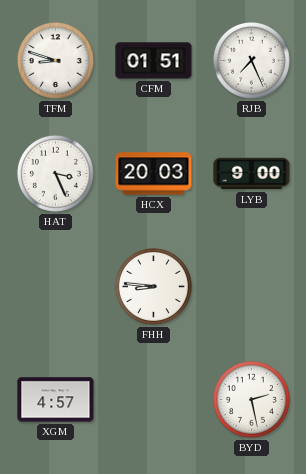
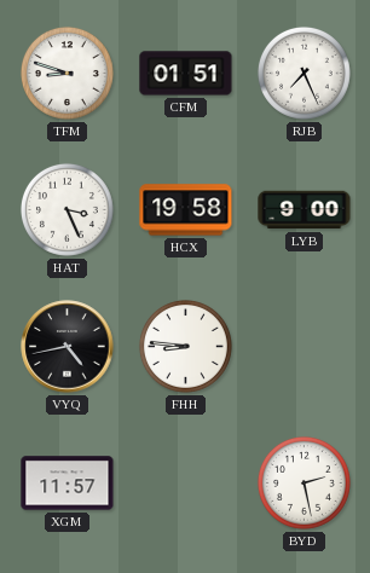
HCX: 20:03 -> 19:58 (186, 210)
VYQ: none -> 4:43 (68, 347)
XGM: 4:57 -> 11:57 (68, 484)
